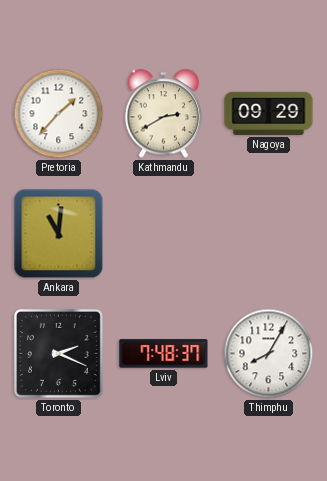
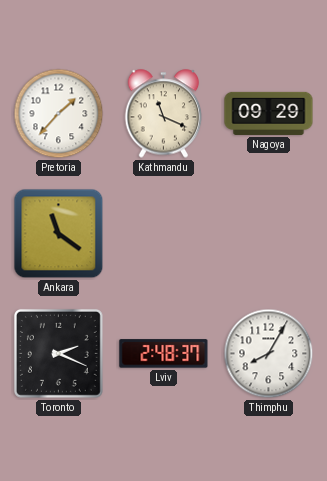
Kathmandu: 2:40 -> 11:19 (164, 114)
Ankara: 11:01 -> 11:21 (59, 234)
Lviv: 7:48 -> 2:48 (164, 354)
